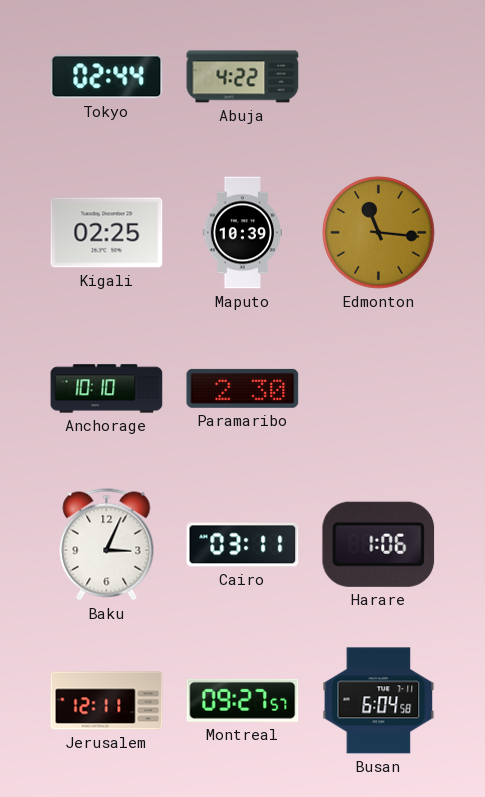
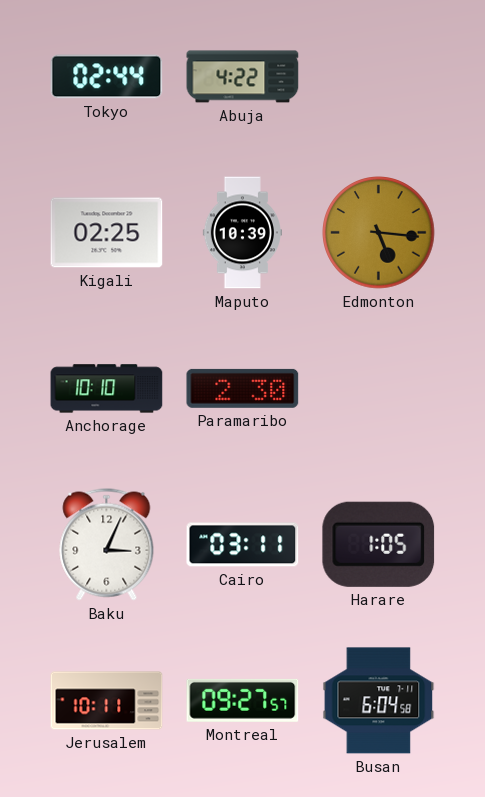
Edmonton: 11:16 -> 5:16 (379, 233)
Harare: 1:06 -> 1:05 (379, 544)
Jerusalem: 12:11 -> 10:11 (107, 701)
